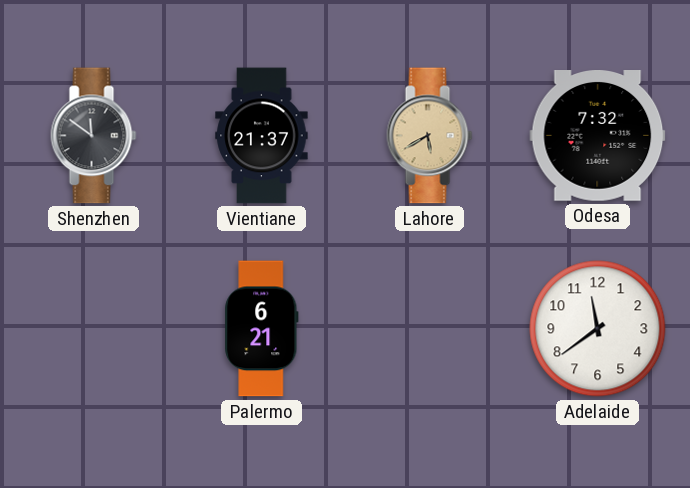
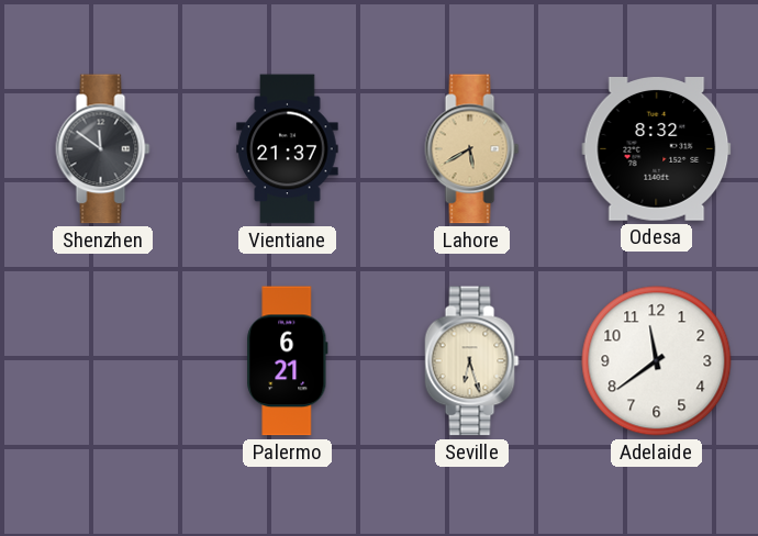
Odesa: 7:32 -> 8:32 (657, 149)
Seville: none -> 6:27 (472, 361)
